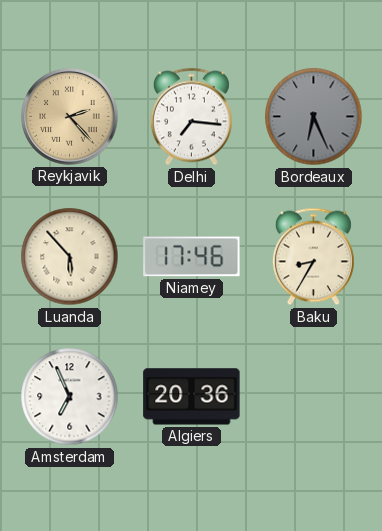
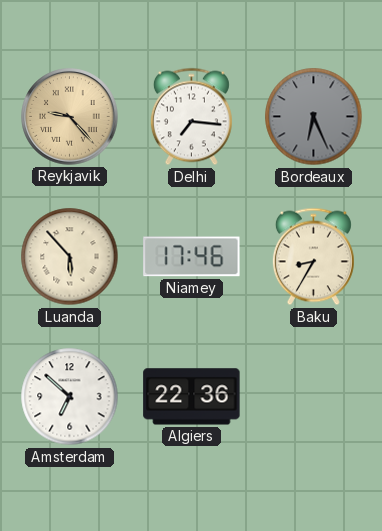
Reykjavik: 2:23 -> 9:23 (70, 117)
Amsterdam: 6:56 -> 6:52 (70, 397)
Algiers: 20:36 -> 22:36 (192, 397)
